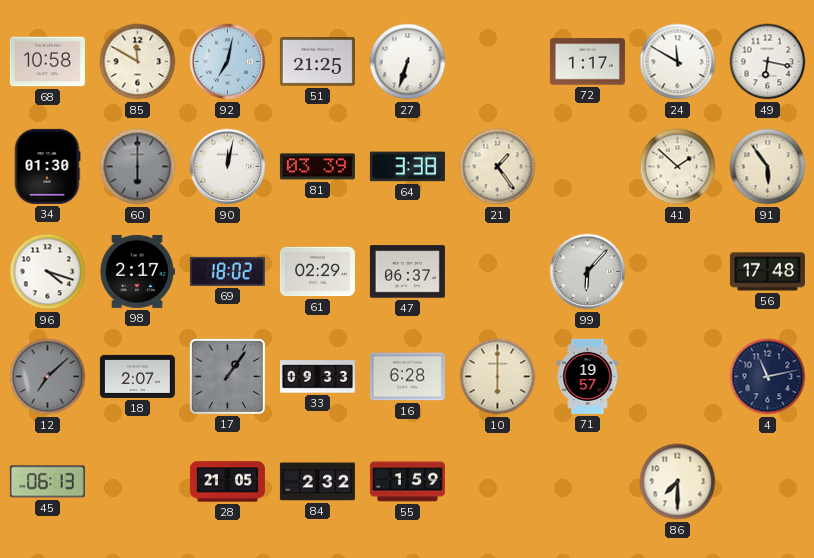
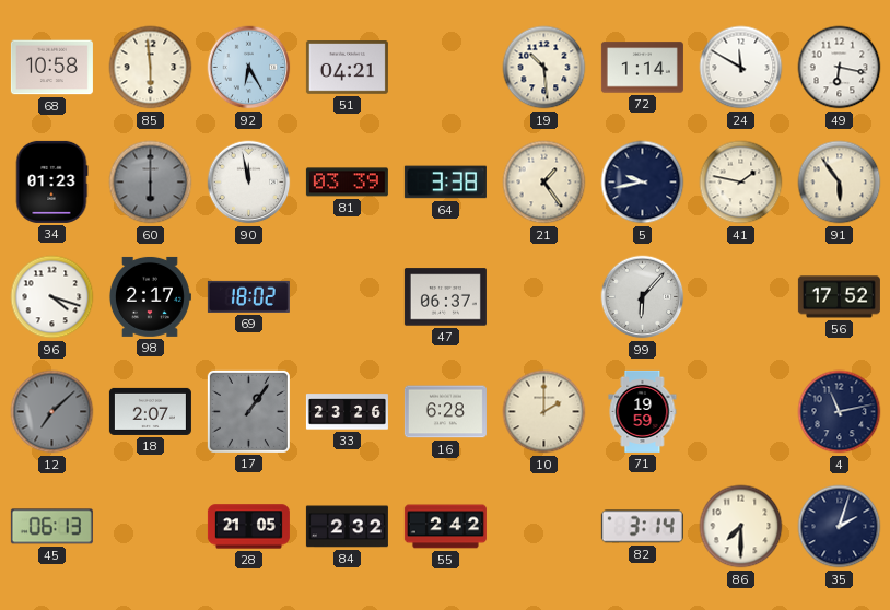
85: 11:50 -> 5:59 (151, 68)
92: 7:02 -> 6:25 (249, 68)
51: 21:25 -> 04:21 (347, 68)
27: 6:33 -> none (408, 62)
19: none -> 10:29 (544, 68)
72: 1:17 -> 1:14 (642, 68)
34: 01:30 -> 01:23 (51, 181)
90: 12:02 -> 11:58 (249, 183)
5: none -> 9:43 (643, 183)
41: 1:52 -> 1:47 (741, 183)
61: 02:29 -> none (317, 272)
56: 17:48 -> 17:52 (839, 297)
33: 09:33 -> 23:26 (347, 412)
10: 6:00 -> 2:00 (544, 412)
71: 19:57 -> 19:59 (643, 411)
55: 1:59 -> 2:42 (445, 527)
82: none -> 3:14 (642, 527)
35: none -> 2:03 (840, 527)
